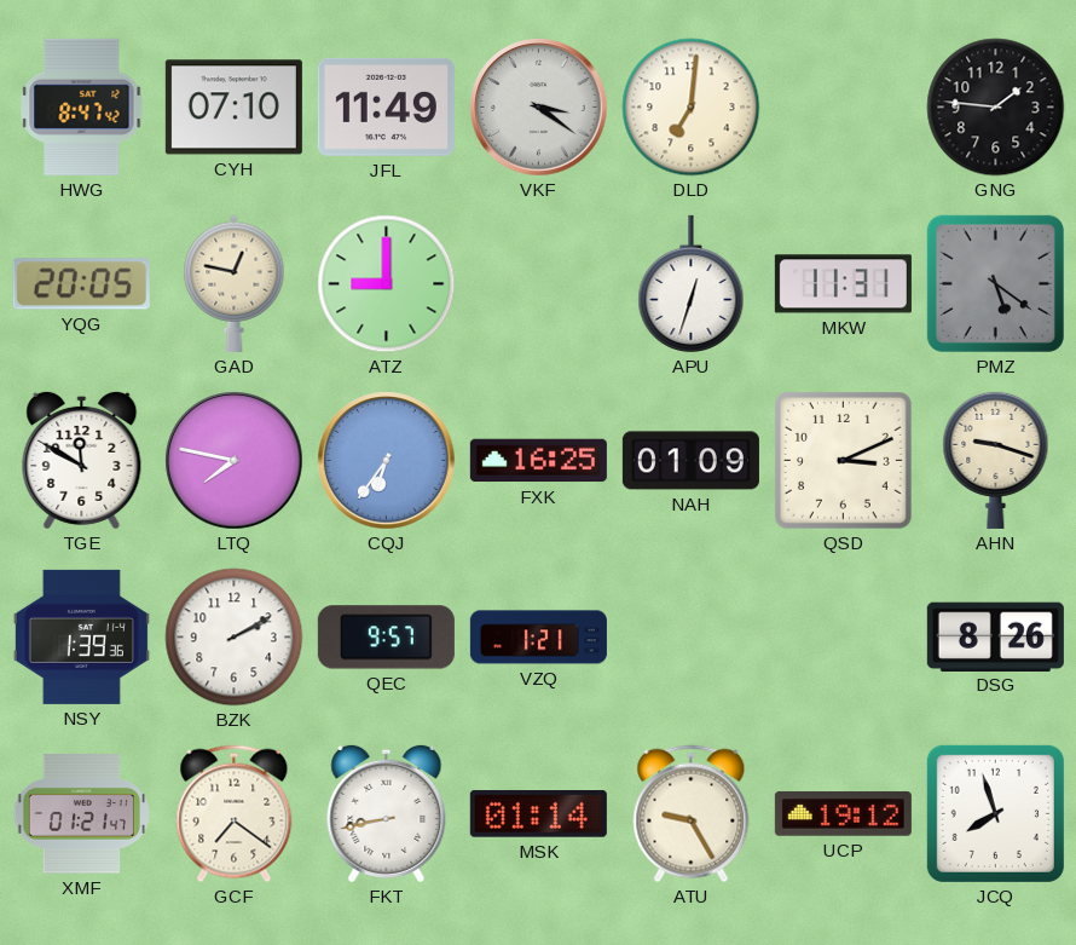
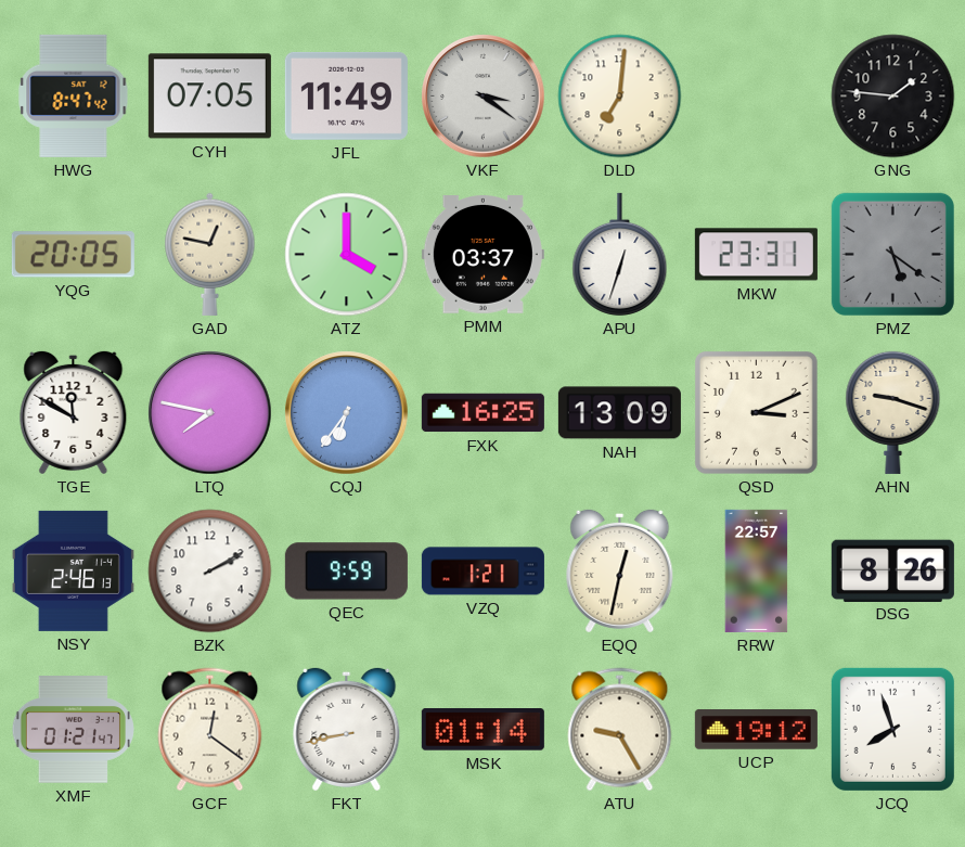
CYH: 07:10 -> 07:05 (209, 97)
ATZ: 9:00 -> 4:00 (347, 255)
PMM: none -> 03:37 (483, 255)
MKW: 11:31 -> 23:31 (756, 255)
NAH: 01:09 -> 13:09 (619, 413)
NSY: 1:39 -> 2:46 (73, 570)
QEC: 9:57 -> 9:59 (346, 572)
EQQ: none -> 12:32 (620, 570)
RRW: none -> 22:57 (757, 570)
GCF: 7:21 -> 12:21 (210, 730)
